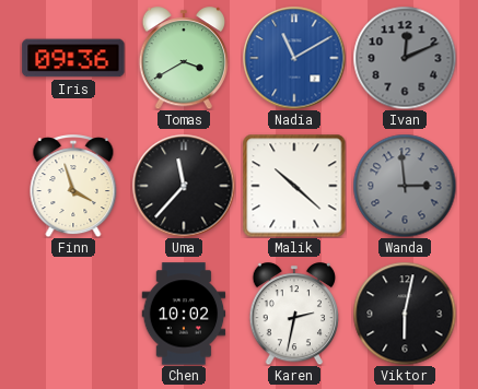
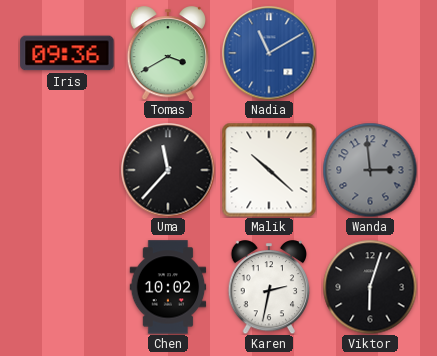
Ivan: 12:11 -> none (405, 58)
Finn: 3:57 -> none (73, 186)
Viktor: 6:02 -> 6:03 (370, 287)
